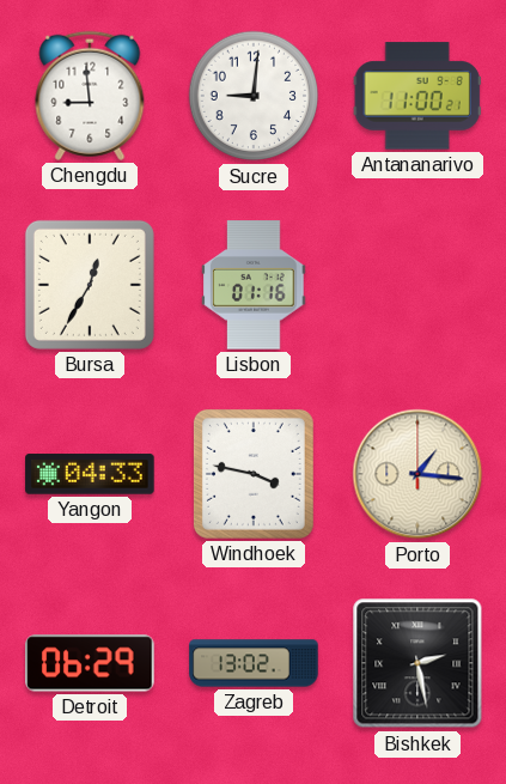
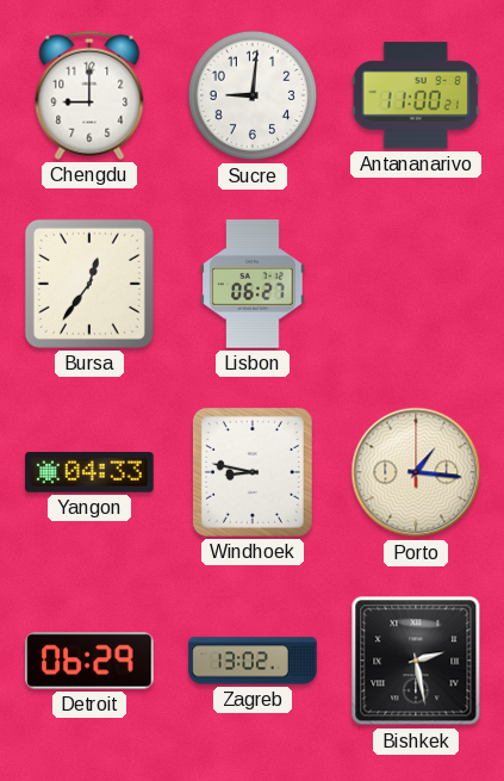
Chengdu: 8:59 -> 9:00 (89, 95)
Bursa: 12:35 -> 12:36 (89, 284)
Lisbon: 01:16 -> 06:27 (253, 284)
Windhoek: 3:47 -> 8:47 (253, 472)
